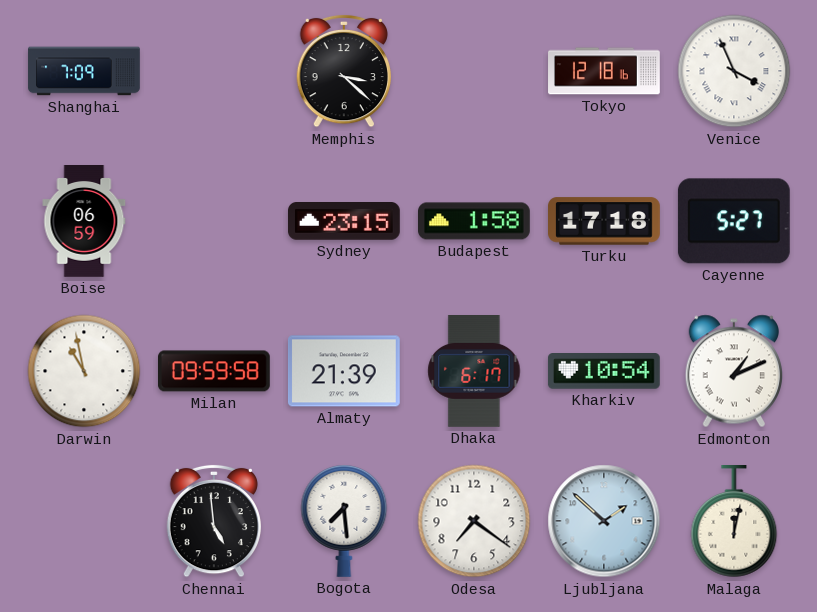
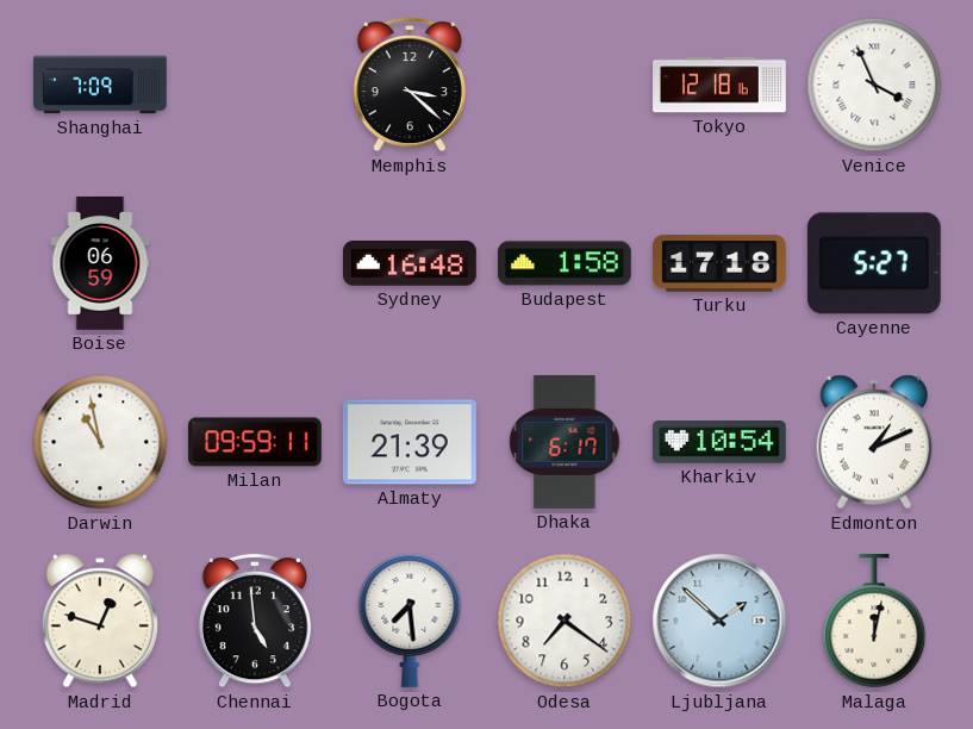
Sydney: 23:15 -> 16:48 (411, 263)
Milan: 09:59:58 -> 09:59:11 (256, 442)
Madrid: none -> 12:48 (99, 621)
